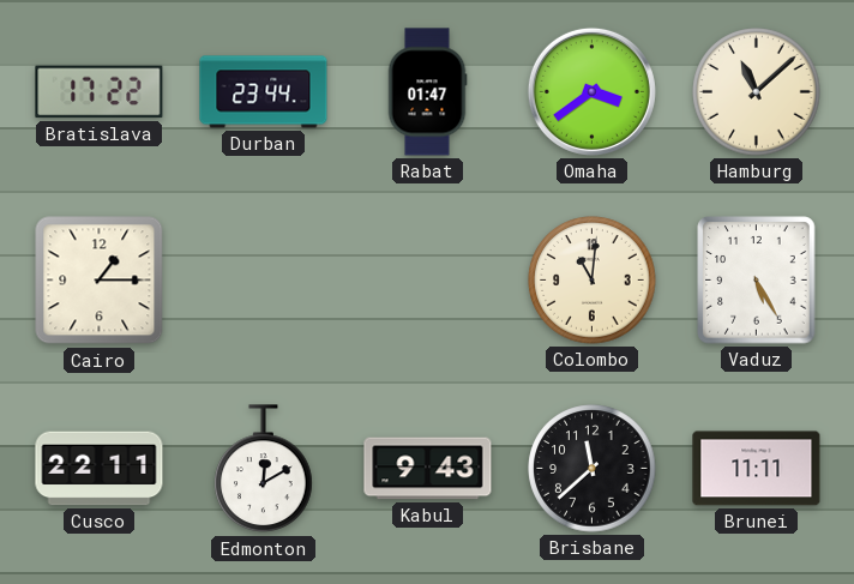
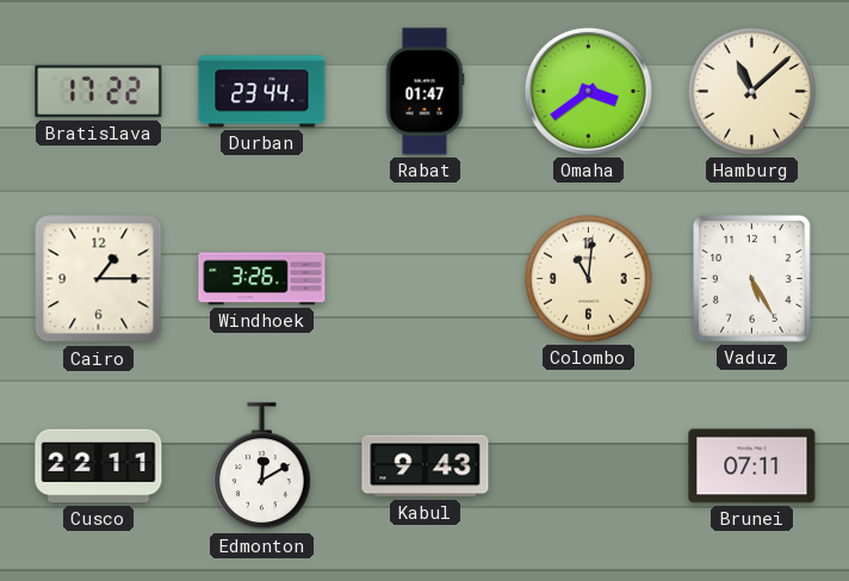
Windhoek: none -> 3:26 (262, 279)
Brisbane: 11:38 -> none (593, 469)
Brunei: 11:11 -> 07:11 (752, 466)
